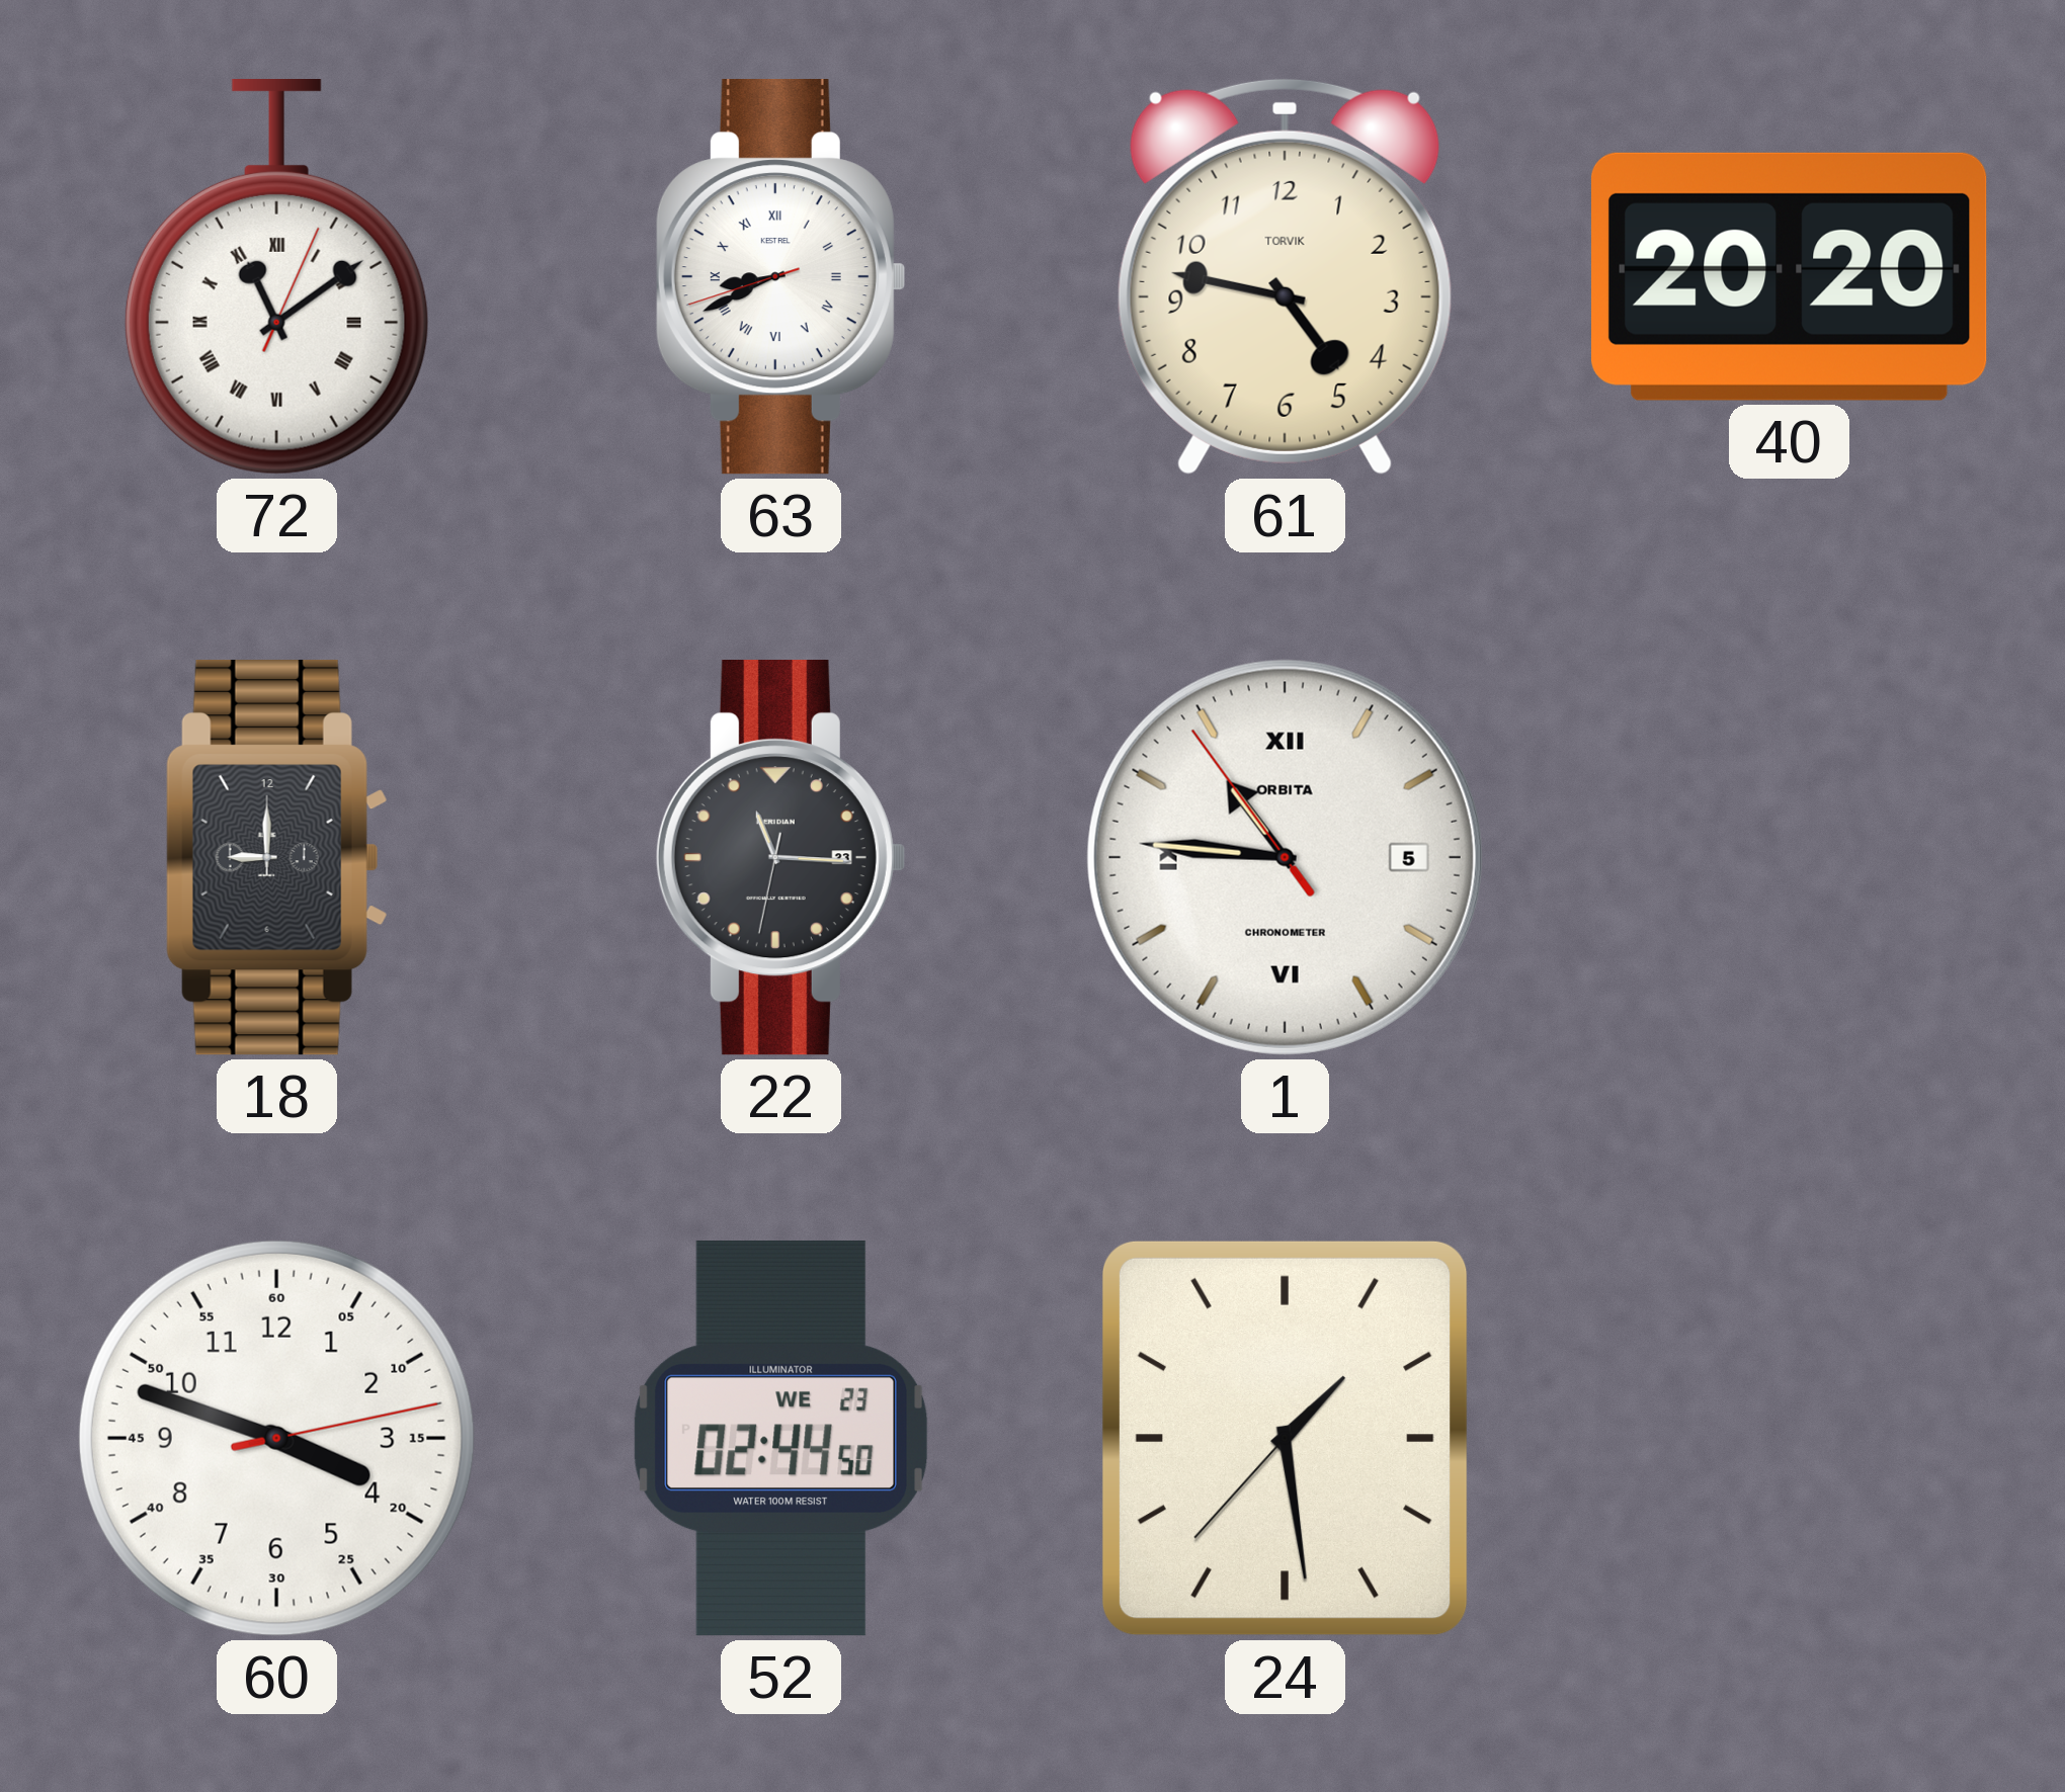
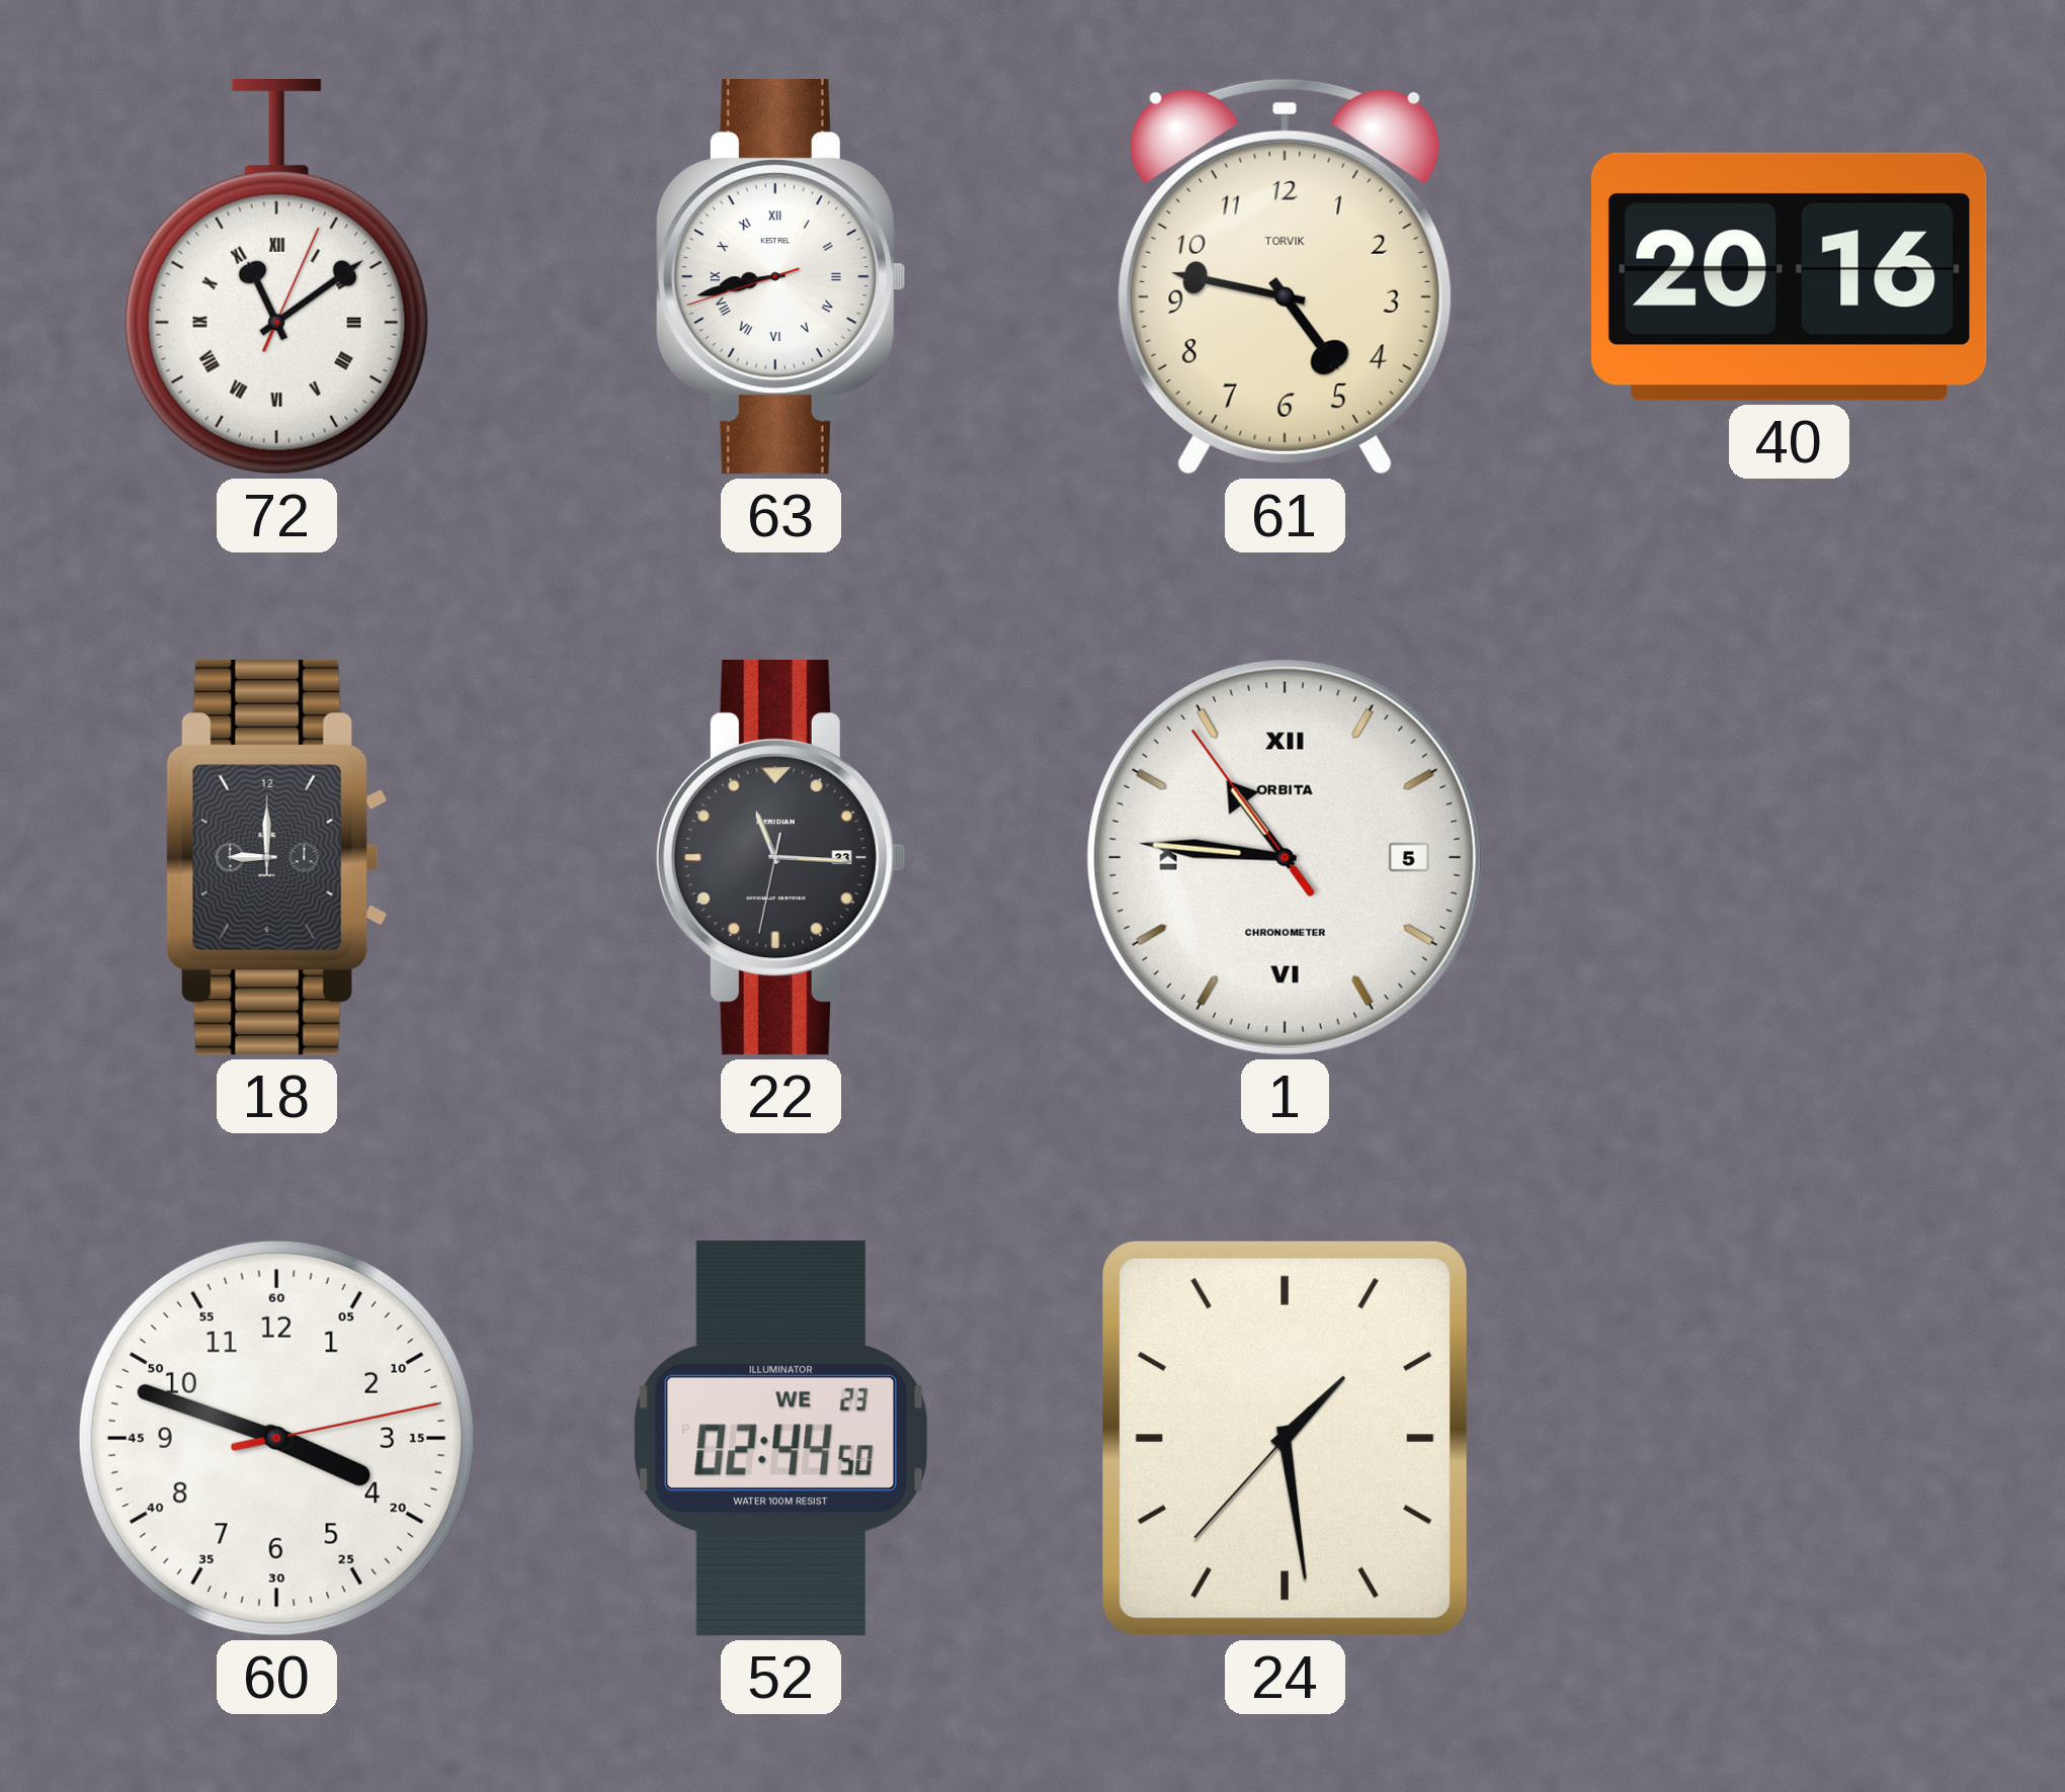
63: 8:40 -> 8:42 (780, 277)
40: 20:20 -> 20:16 (1790, 276)
